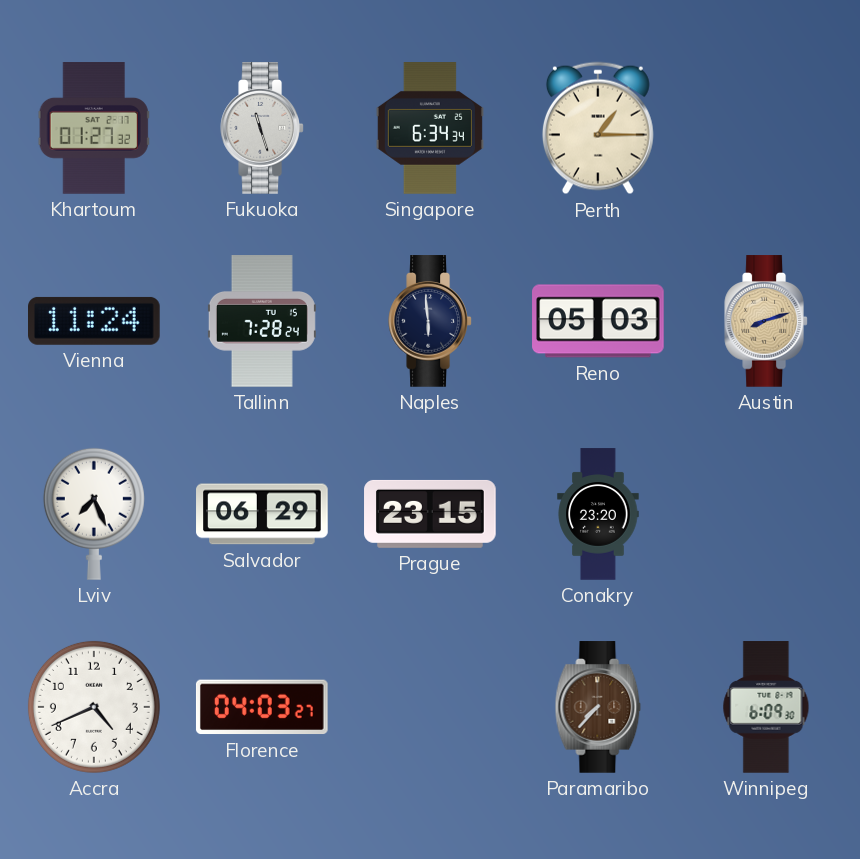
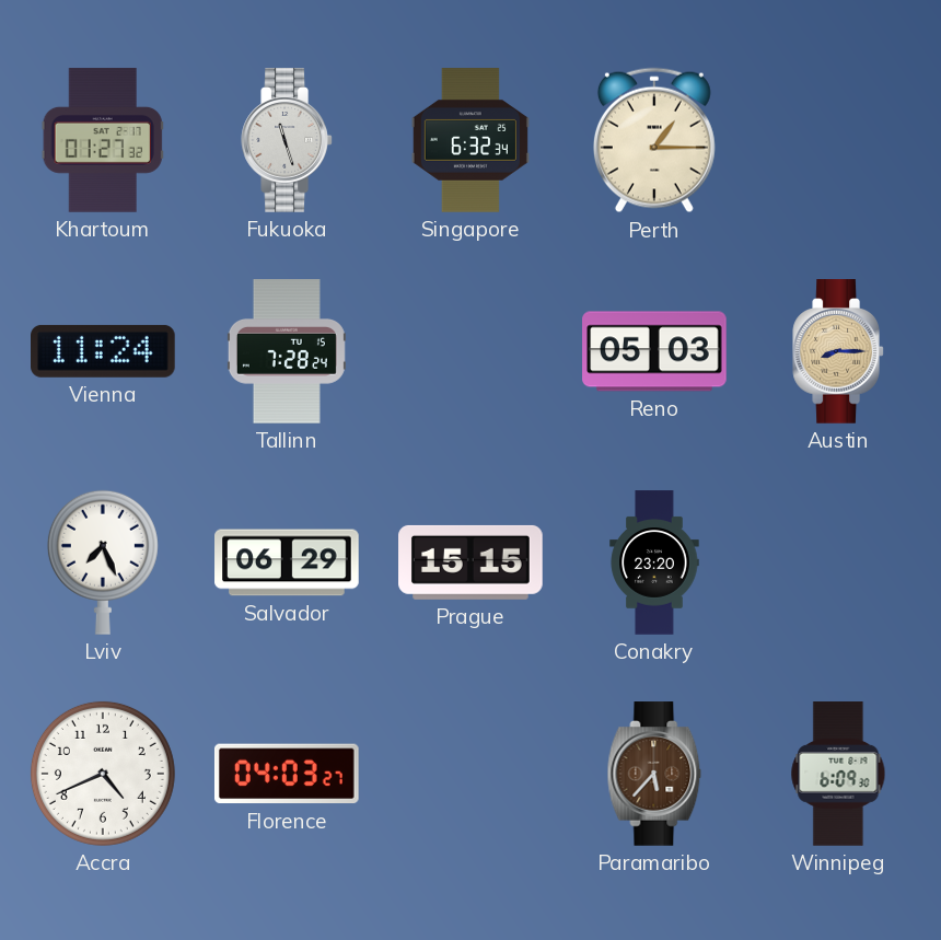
Singapore: 6:34 -> 6:32 (471, 140)
Naples: 5:59 -> none (430, 321)
Austin: 8:12 -> 8:15 (838, 351)
Prague: 23:15 -> 15:15 (471, 562)
Paramaribo: 7:37 -> 5:37 (654, 774)
